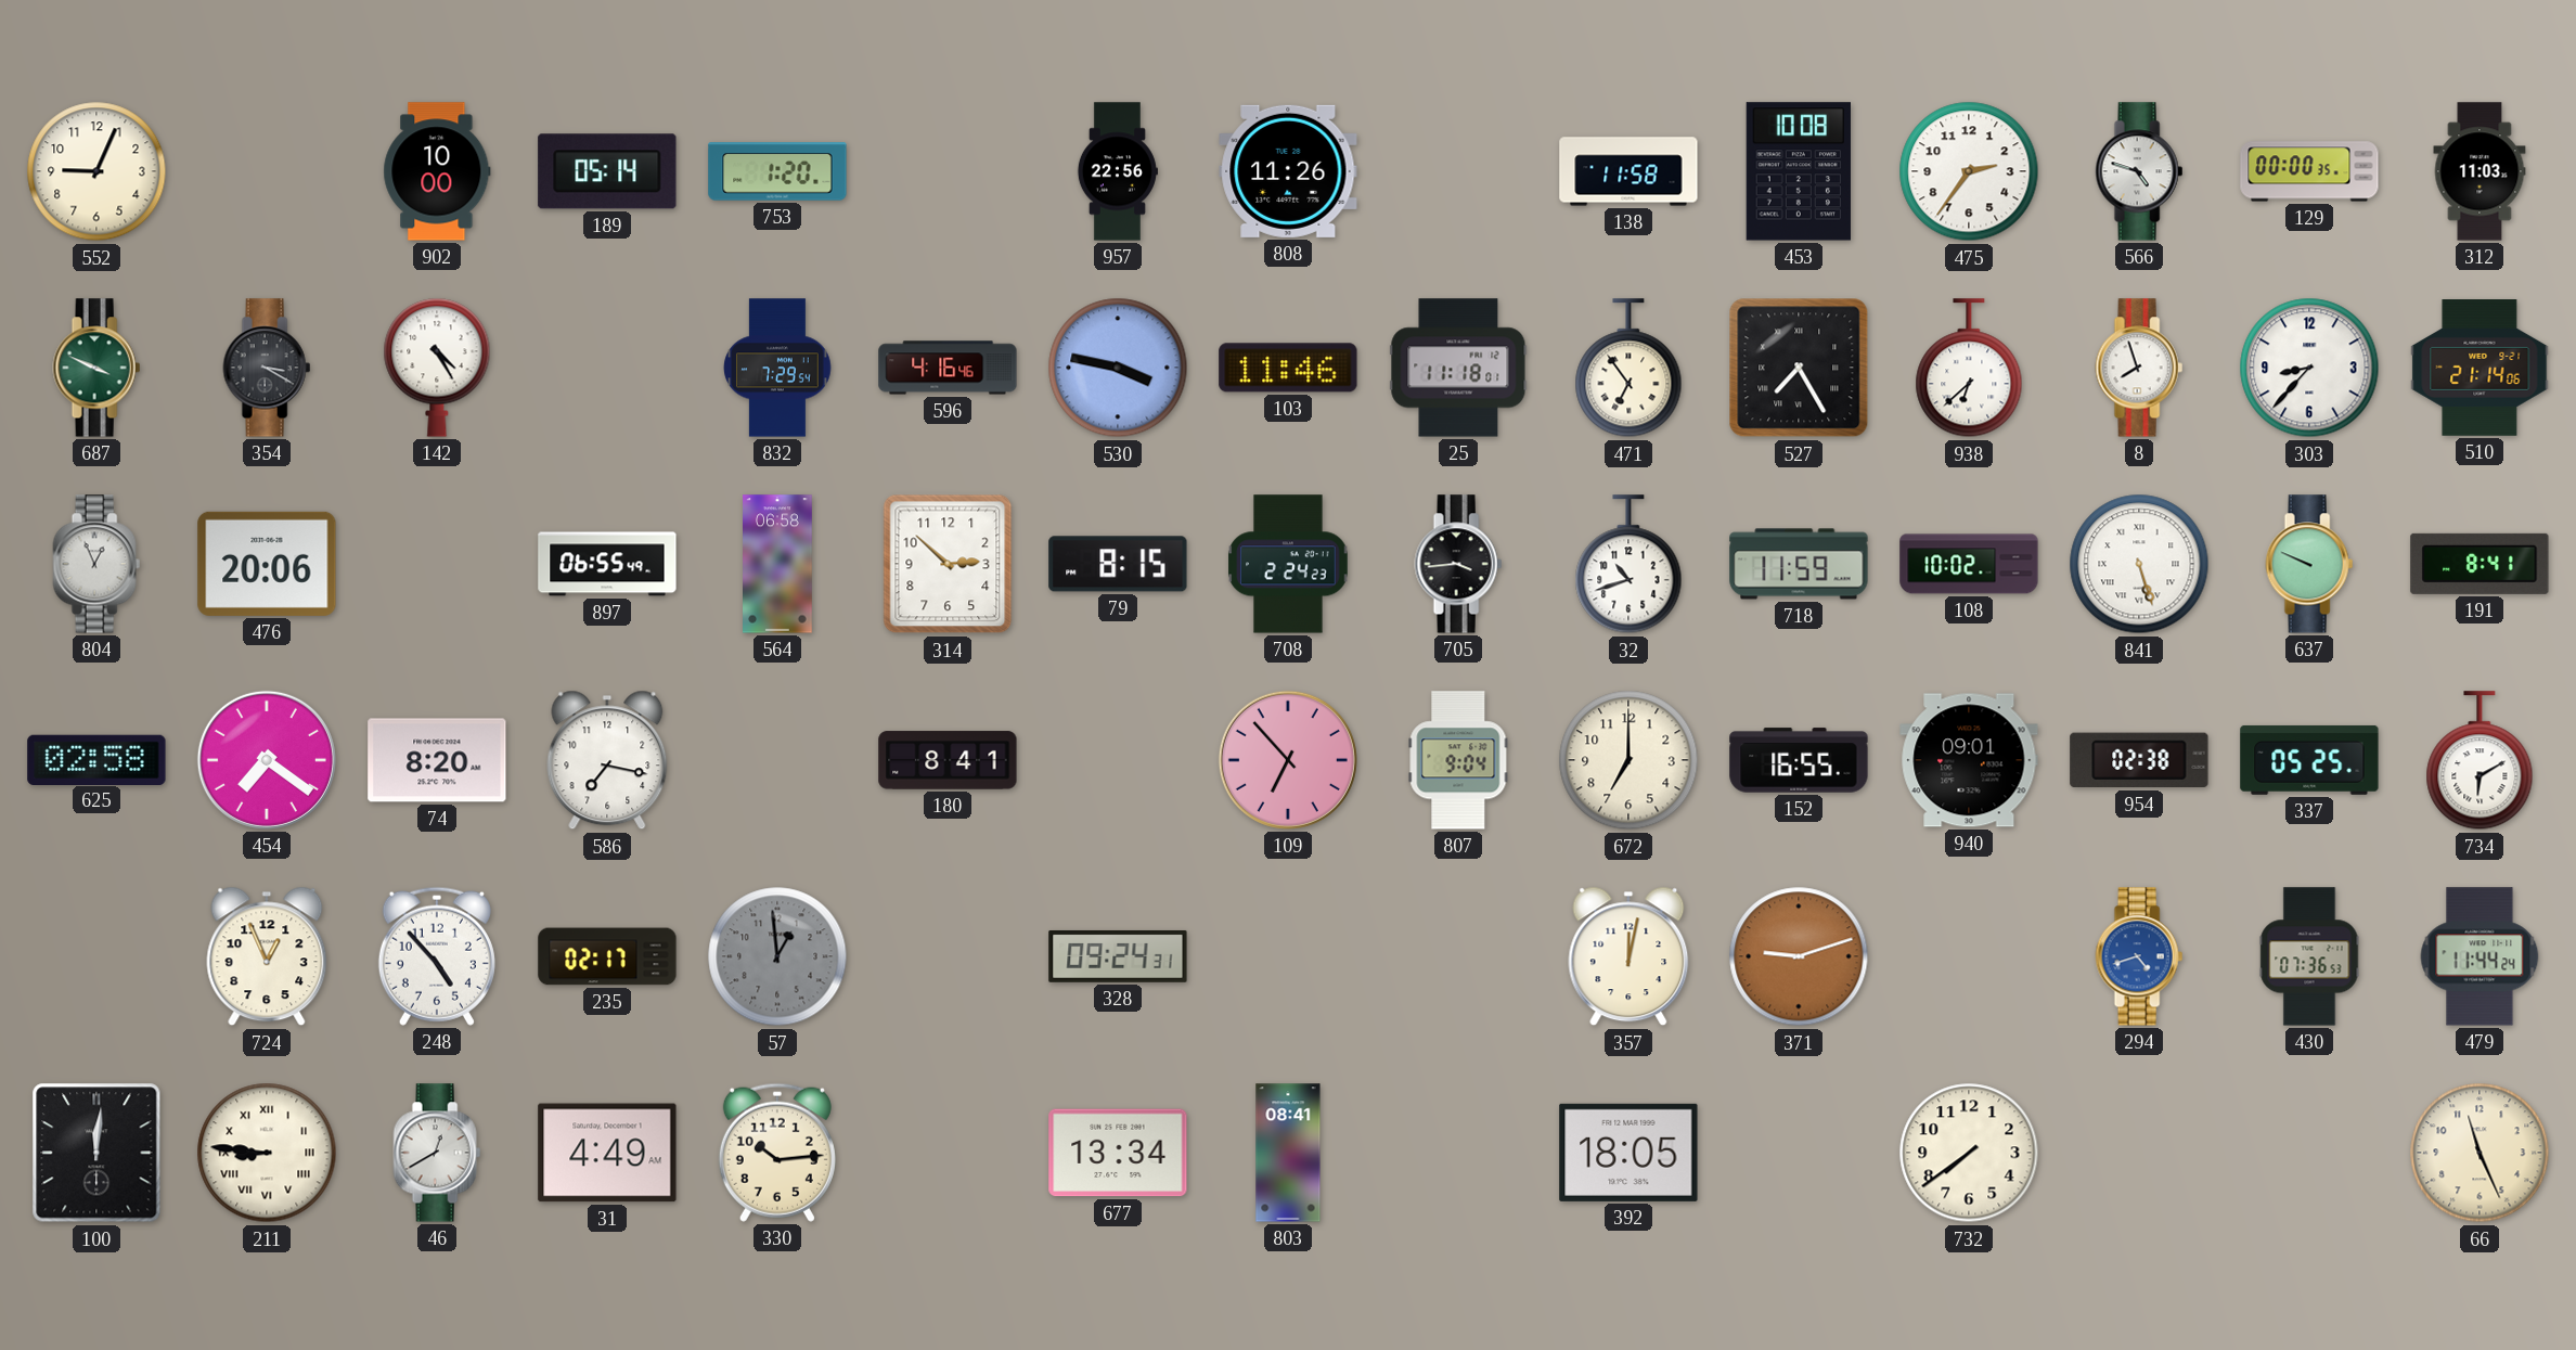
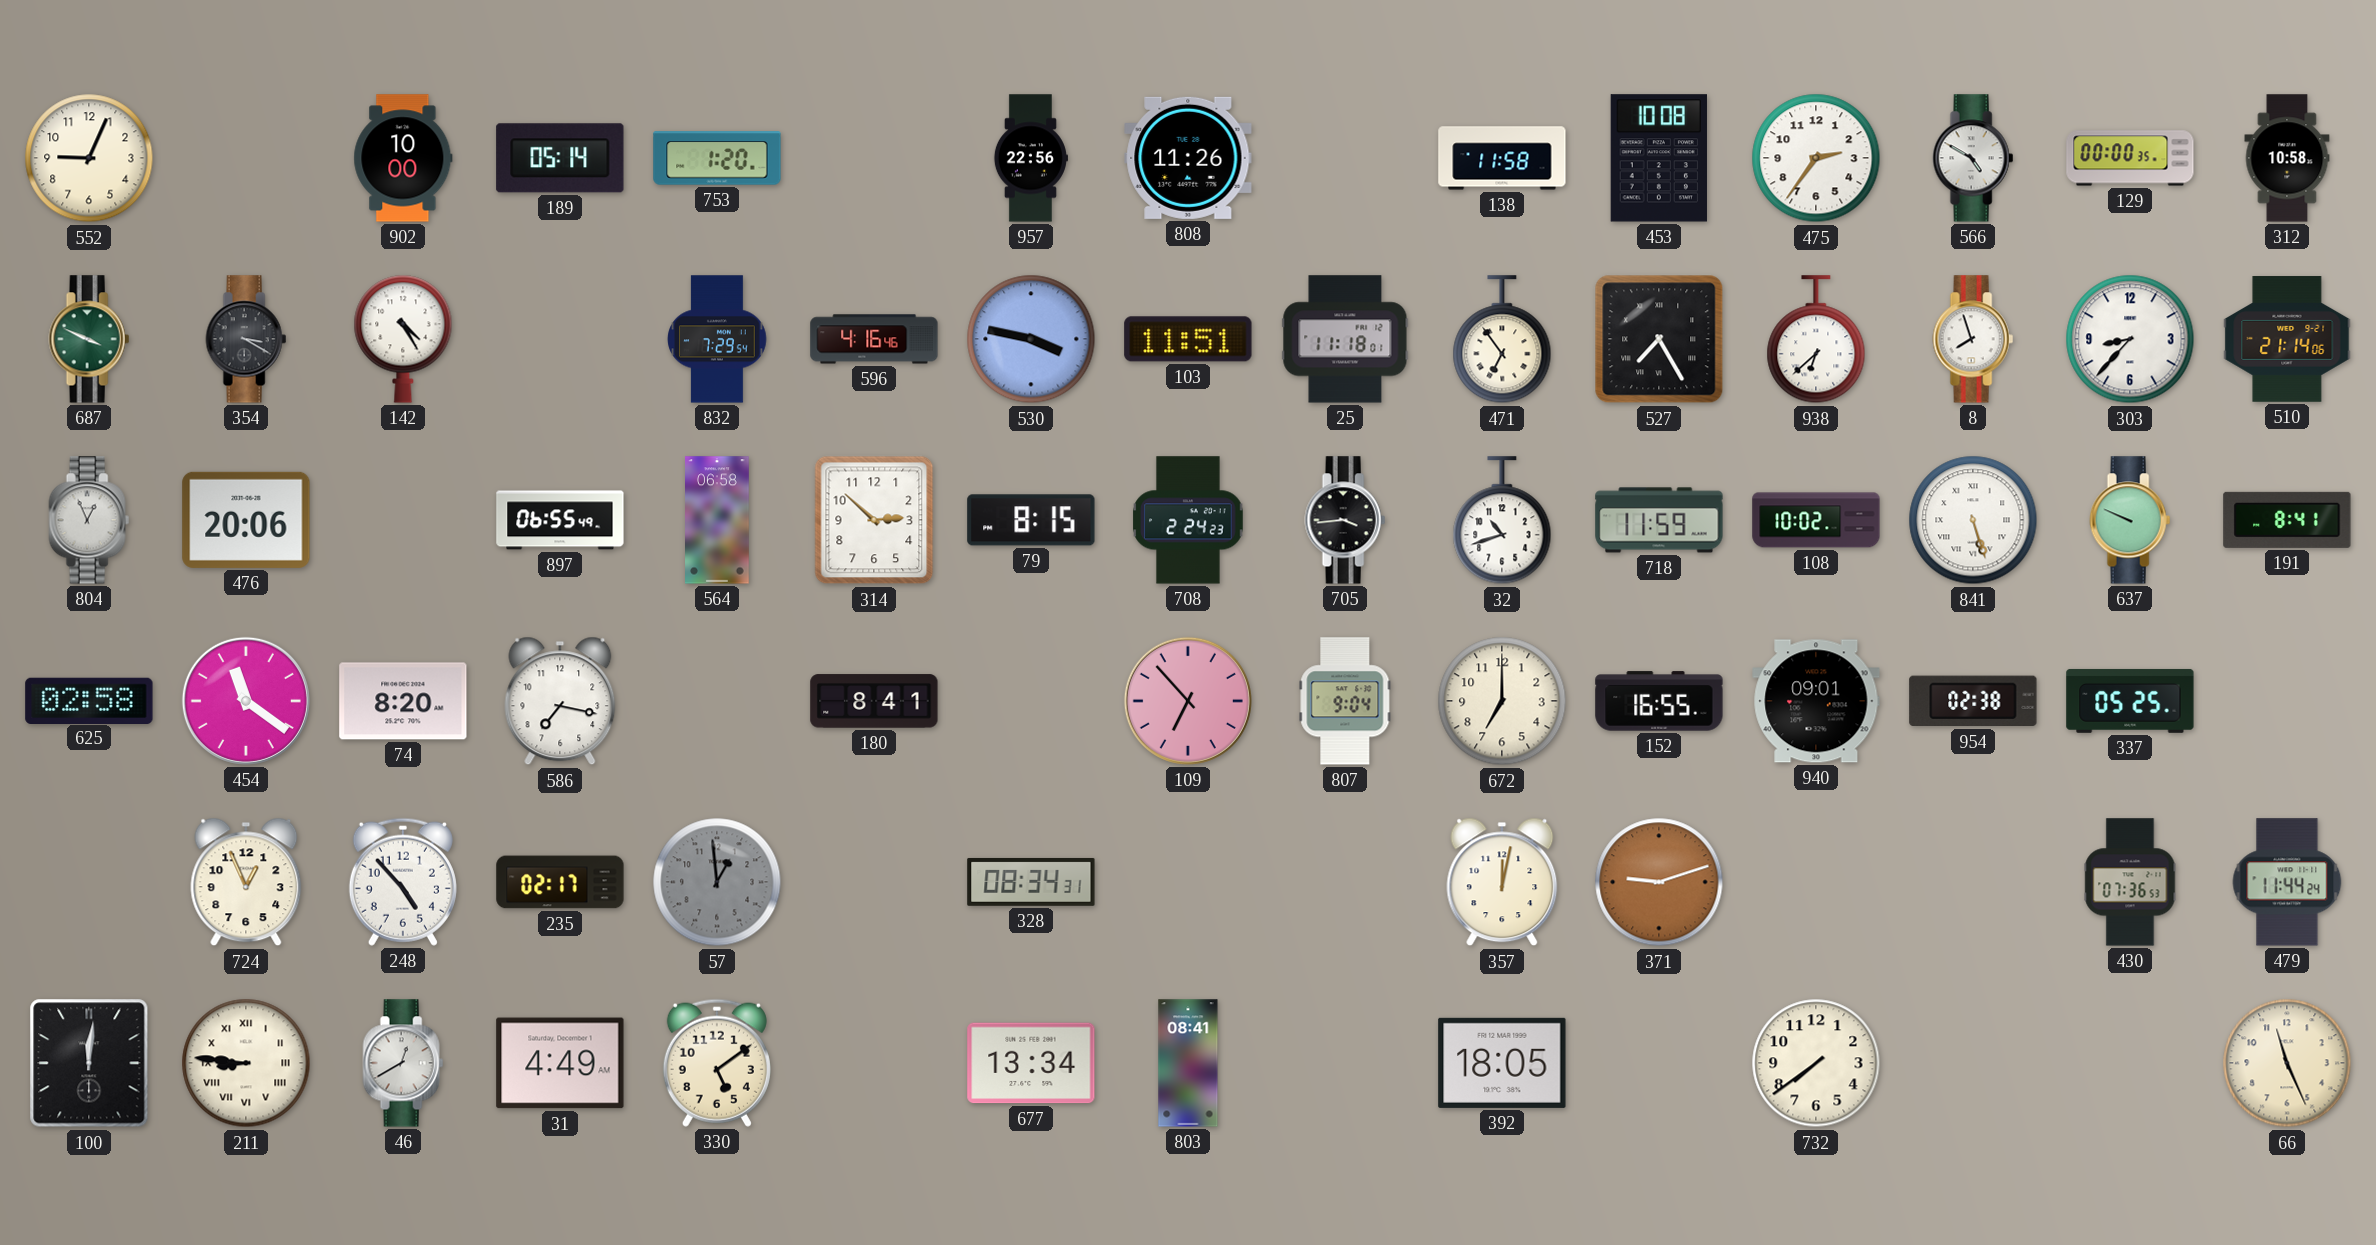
566: 4:48 -> 4:50 (1973, 158)
312: 11:03 -> 10:58 (2287, 158)
103: 11:46 -> 11:51 (1188, 339)
454: 7:21 -> 11:21 (246, 701)
734: 6:10 -> none (2480, 761)
328: 09:24 -> 08:34 (1031, 882)
294: 4:42 -> none (2139, 956)
330: 10:14 -> 5:09 (717, 1063)
